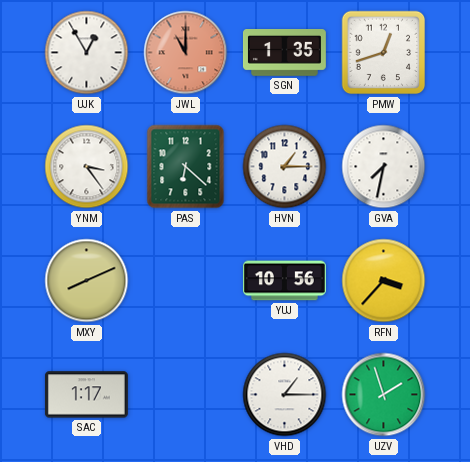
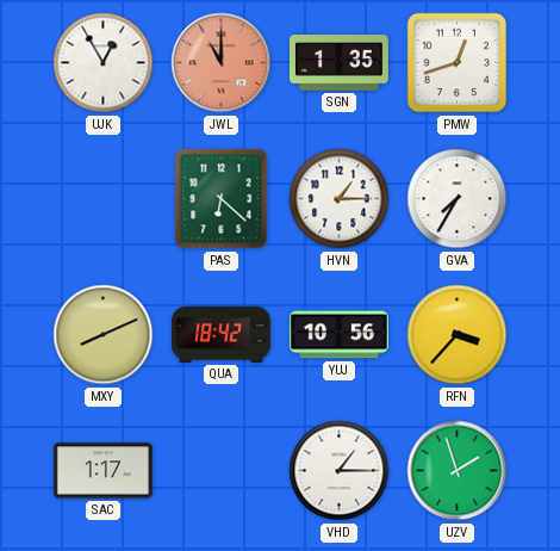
YNM: 3:24 -> none (87, 167)
GVA: 7:32 -> 7:35 (458, 199)
QUA: none -> 18:42 (222, 334)
